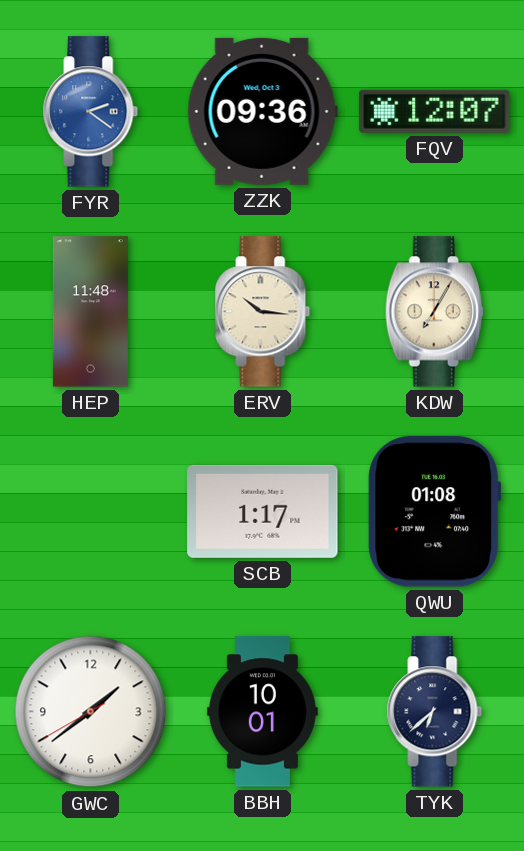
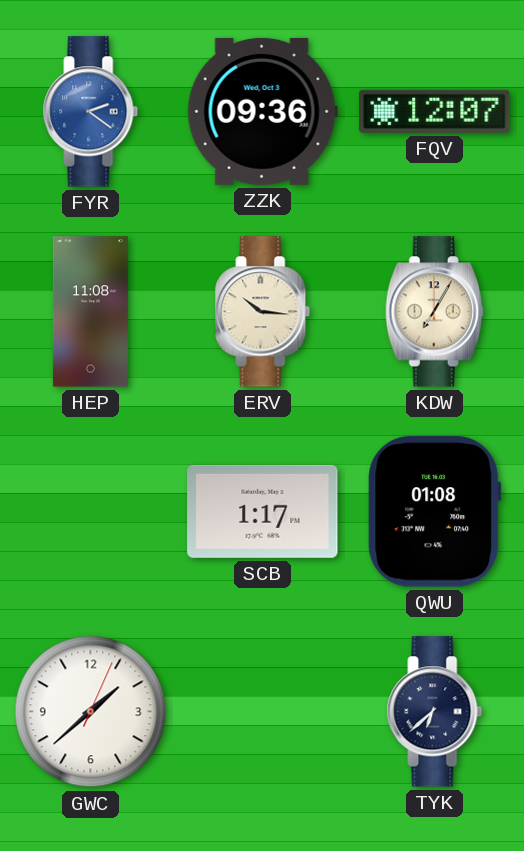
HEP: 11:48 -> 11:08 (90, 312)
GWC: 1:38:40 -> 1:38:04 (91, 712)
BBH: 10:01 -> none (262, 712)
